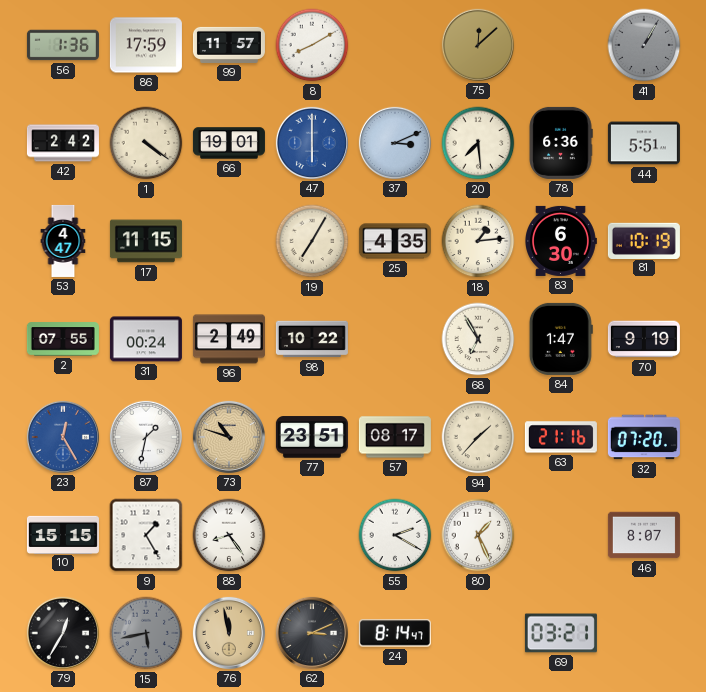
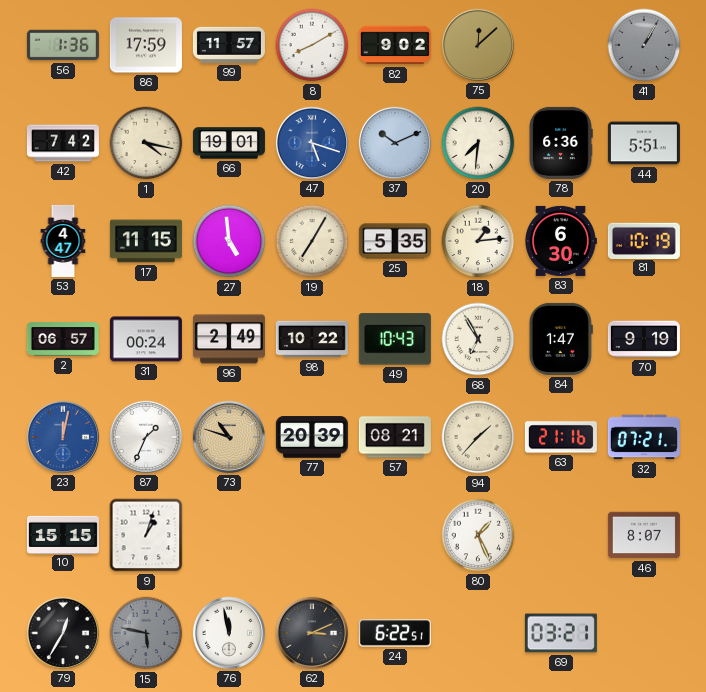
82: none -> 9:02 (395, 45)
42: 2:42 -> 7:42 (63, 143)
1: 4:21 -> 4:17 (146, 143)
47: 6:00 -> 5:18 (312, 143)
37: 3:11 -> 10:11 (395, 143)
20: 7:29 -> 7:31 (478, 143)
27: none -> 4:59 (229, 241)
25: 4:35 -> 5:35 (395, 241)
2: 07:55 -> 06:57 (63, 339)
49: none -> 10:43 (395, 339)
23: 12:25 -> 12:02 (63, 437)
87: 1:32 -> 1:34 (146, 437)
77: 23:51 -> 20:39 (312, 437)
57: 08:17 -> 08:21 (395, 437)
32: 07:20 -> 07:21 (644, 437)
9: 1:25 -> 1:03 (146, 535)
88: 8:24 -> none (229, 535)
55: 2:20 -> none (395, 535)
15: 5:43 -> 5:47 (146, 633)
76 dial: champagne -> white (229, 633)
24: 8:14 -> 6:22 (395, 633)
